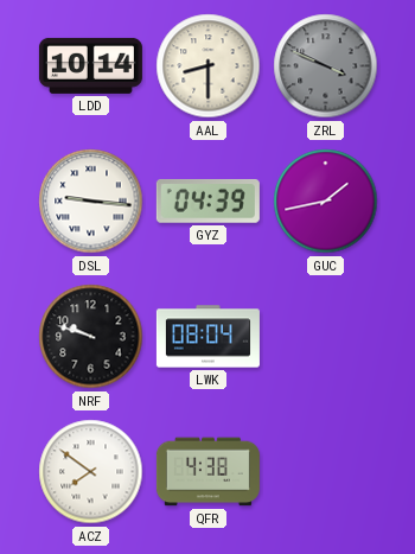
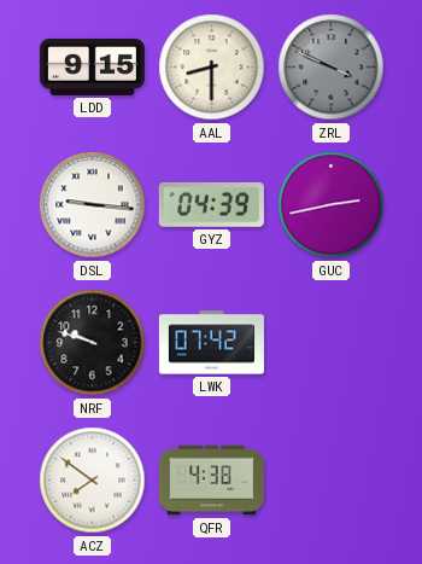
LDD: 10:14 -> 9:15 (92, 66)
GUC: 1:43 -> 2:43 (332, 205)
LWK: 08:04 -> 07:42 (211, 343)
